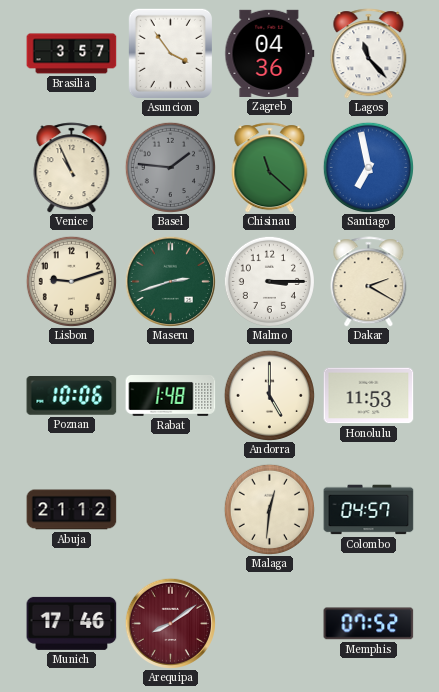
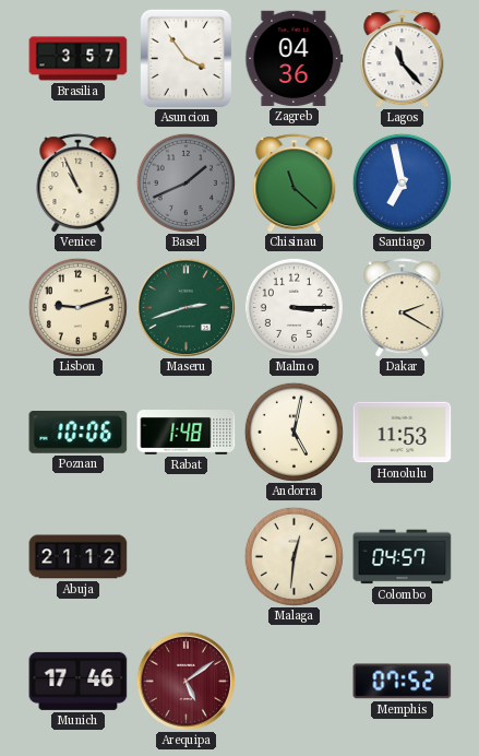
Basel: 1:46 -> 1:41 (185, 182)
Andorra: 5:00 -> 5:02 (294, 432)
Arequipa: 8:09 -> 5:09 (185, 681)
